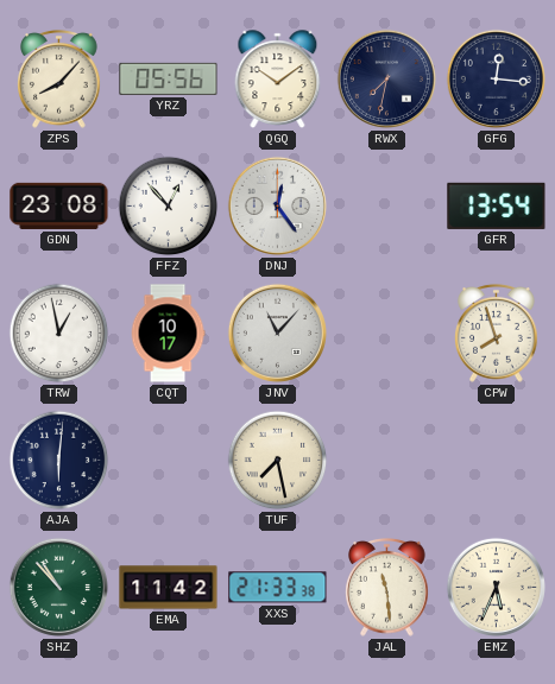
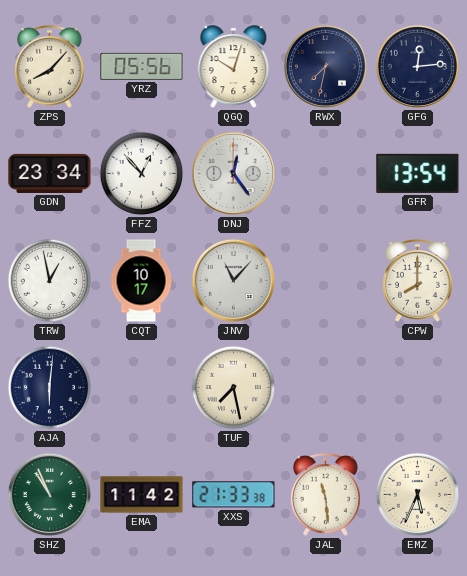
QGQ: 10:09 -> 10:03 (234, 67)
GFG: 12:16 -> 12:14 (417, 66)
GDN: 23:08 -> 23:34 (50, 173)
CPW: 7:57 -> 8:00 (418, 280)
SHZ: 10:53 -> 10:56 (49, 494)
